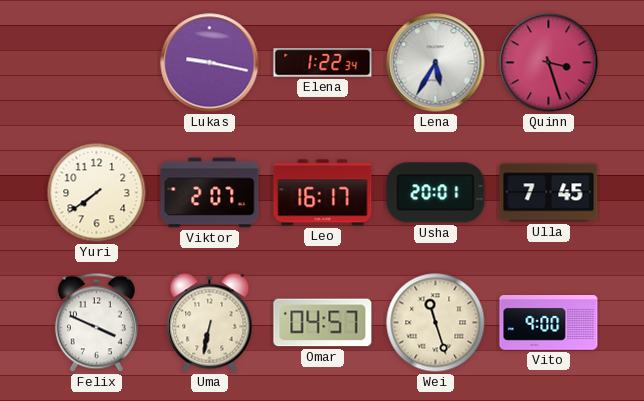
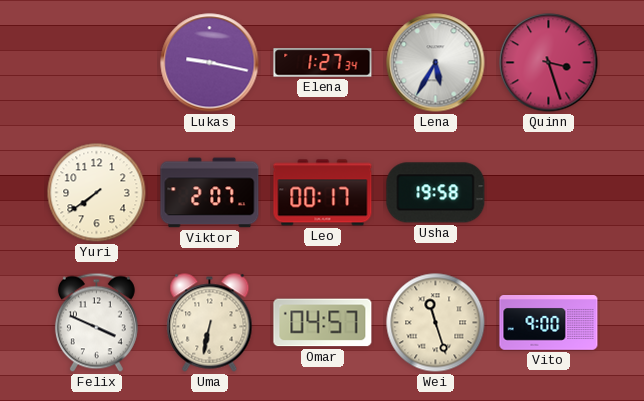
Elena: 1:22 -> 1:27 (323, 63)
Leo: 16:17 -> 00:17 (323, 193)
Usha: 20:01 -> 19:58 (436, 193)
Ulla: 7:45 -> none (549, 193)
